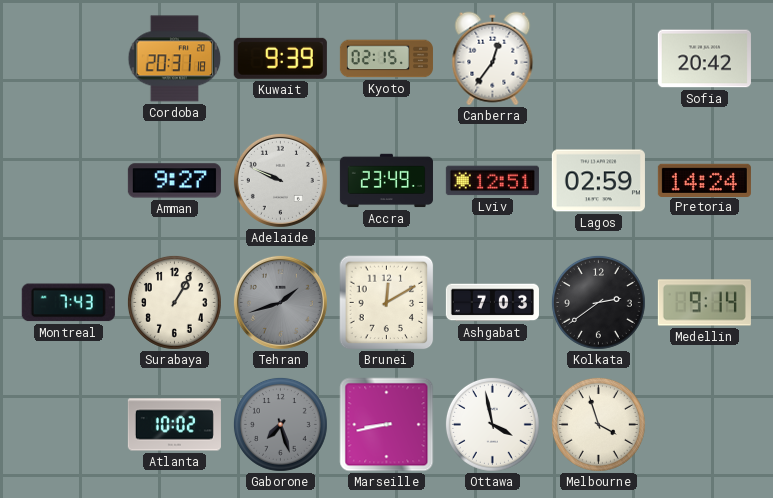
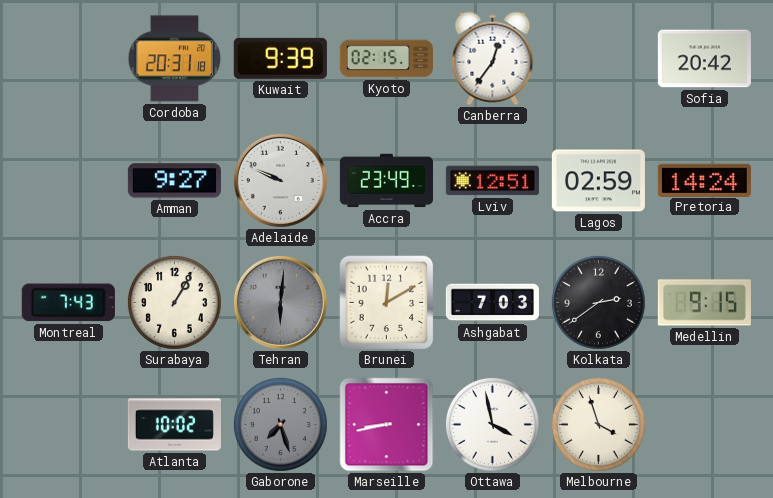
Tehran: 1:42 -> 6:01 (280, 302)
Medellin: 9:14 -> 9:15 (704, 303)
